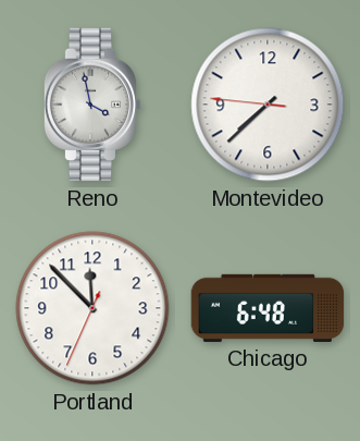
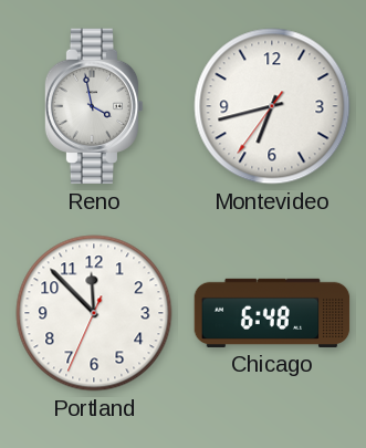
Montevideo: 7:37 -> 6:42 (272, 106)
